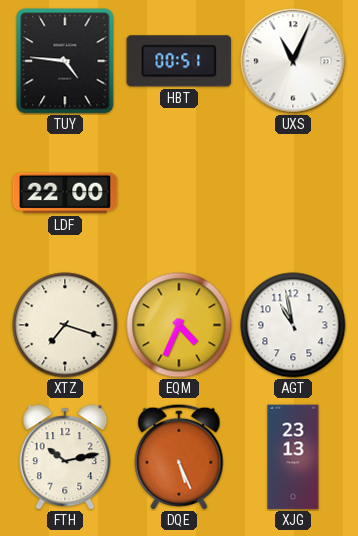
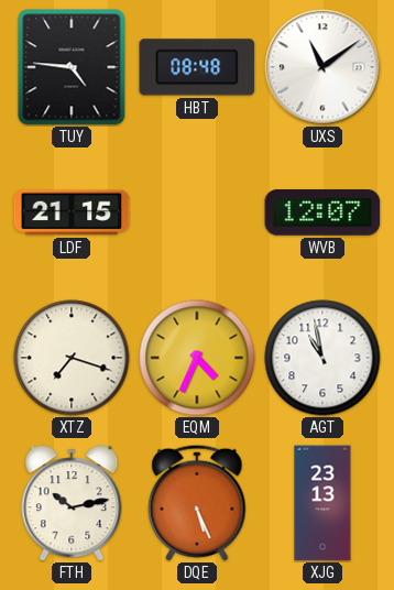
HBT: 00:51 -> 08:48 (197, 67)
UXS: 11:04 -> 11:09 (322, 67)
LDF: 22:00 -> 21:15 (72, 212)
WVB: none -> 12:07 (322, 212)
